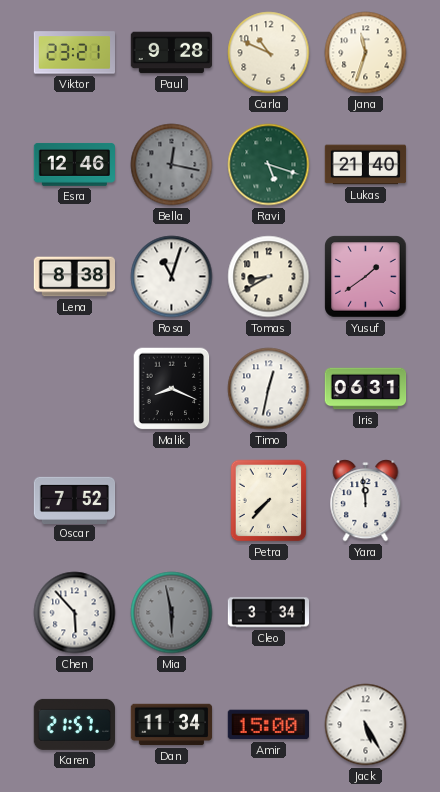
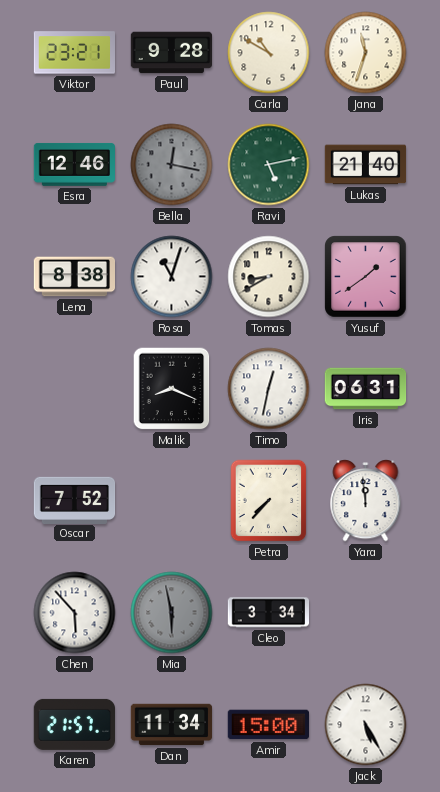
Carla: 10:49 -> 10:50 (269, 53)
Ravi: 5:18 -> 5:13 (269, 165)
